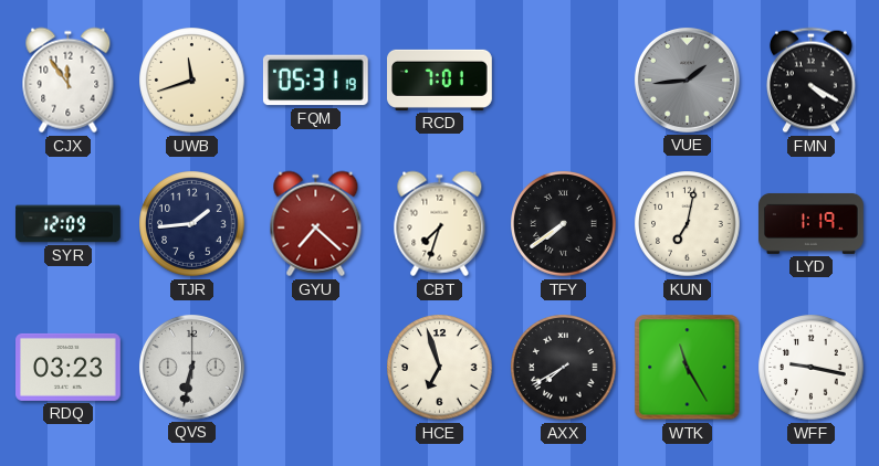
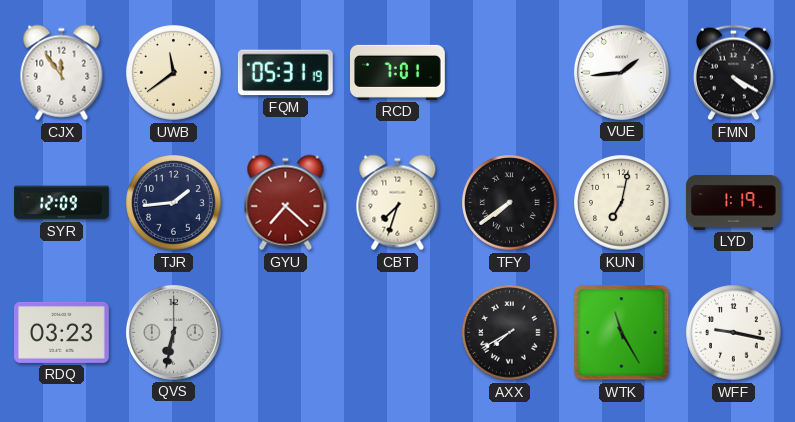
UWB: 11:42 -> 11:39 (174, 73)
VUE dial: grey -> white (621, 72)
HCE: 6:57 -> none (440, 368)
